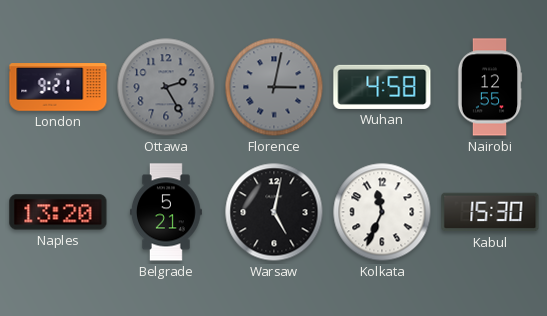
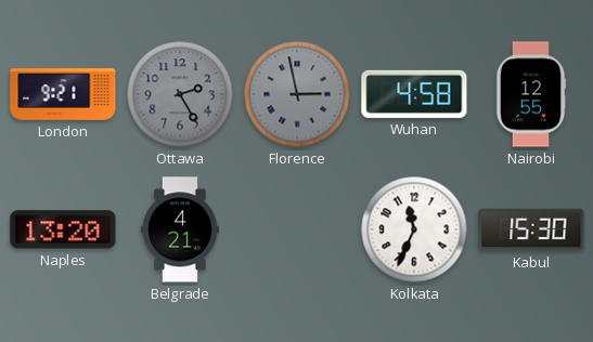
Florence: 3:02 -> 2:58 (297, 94)
Belgrade: 5:21 -> 4:21 (180, 229)
Warsaw: 5:02 -> none (274, 212)
